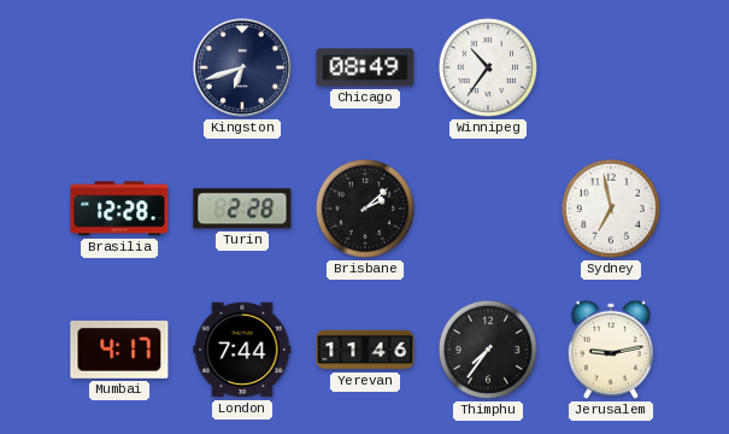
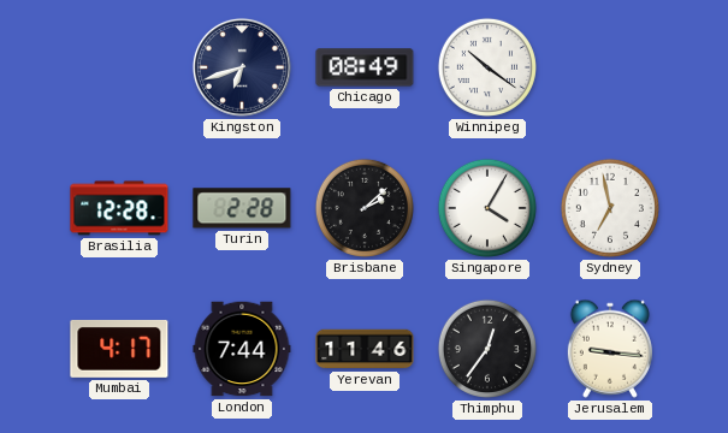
Winnipeg: 10:36 -> 10:21 (487, 67)
Singapore: none -> 4:05 (487, 208)
Thimphu: 7:36 -> 12:36 (487, 349)
Jerusalem: 9:13 -> 9:16 (610, 349)
